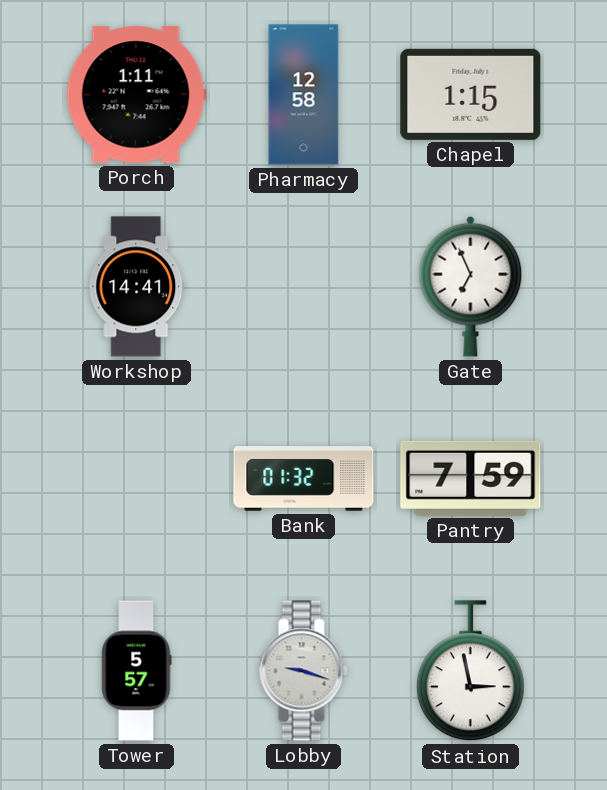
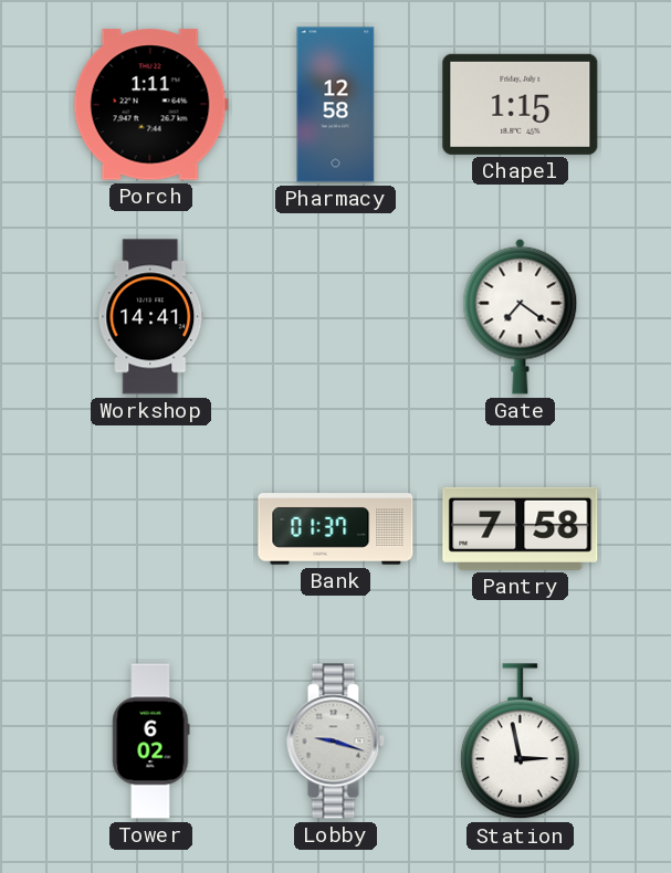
Gate: 6:56 -> 7:21 (521, 316)
Bank: 01:32 -> 01:37 (336, 529)
Pantry: 7:59 -> 7:58 (521, 528)
Tower: 5:57 -> 6:02 (151, 741)
